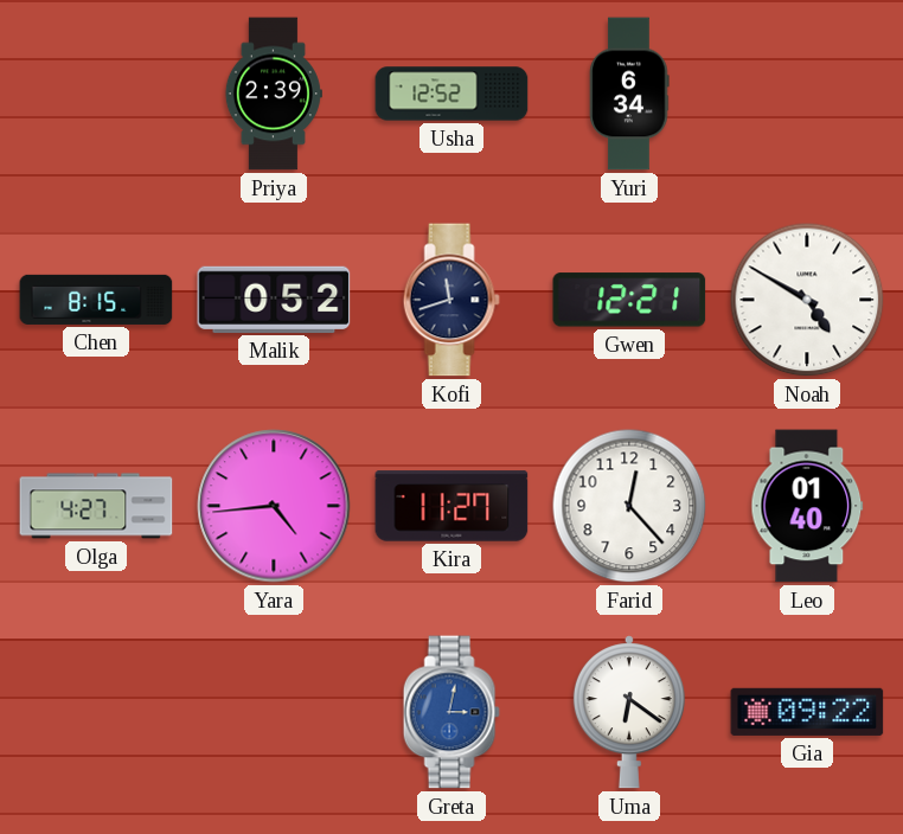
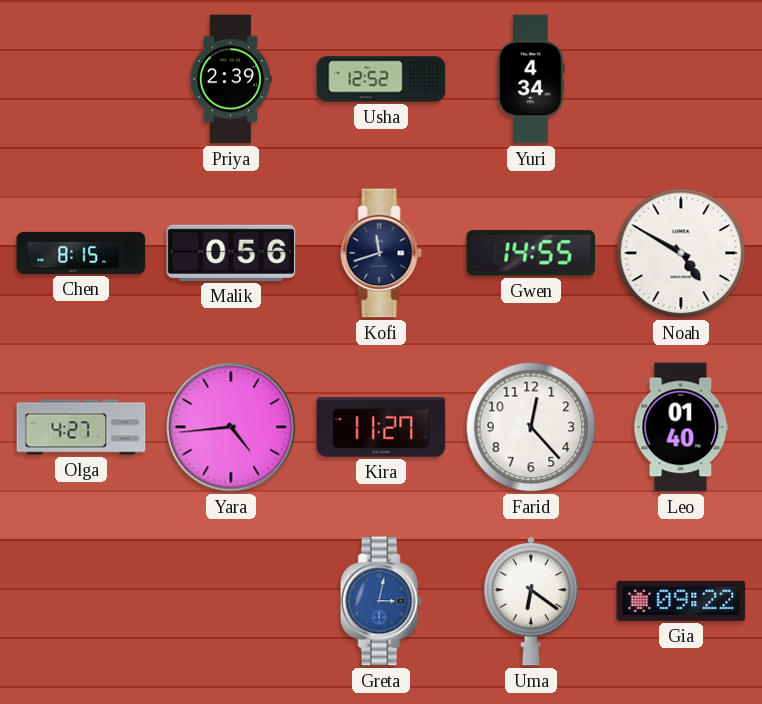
Yuri: 6:34 -> 4:34 (531, 79)
Malik: 0:52 -> 0:56 (231, 253)
Gwen: 12:21 -> 14:55 (531, 253)
